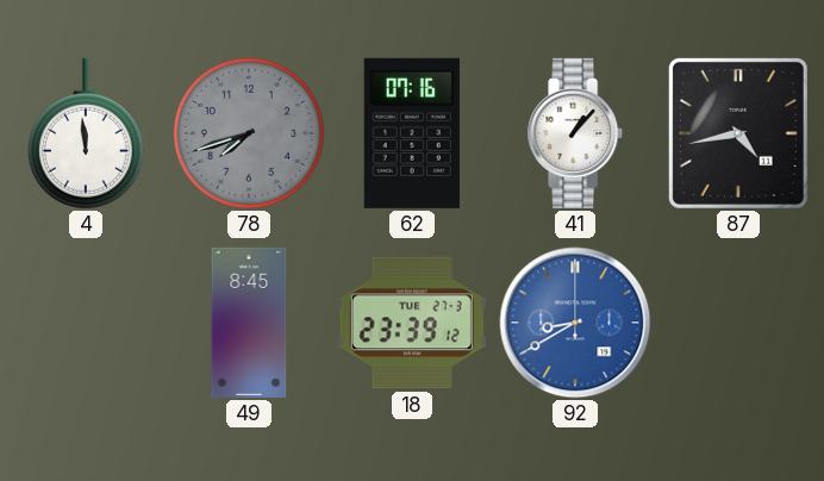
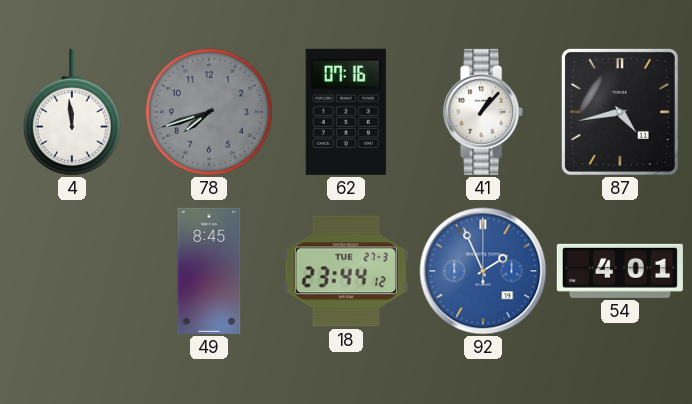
18: 23:39 -> 23:44 (346, 271)
92: 8:40 -> 1:56 (483, 271)
54: none -> 4:01 (620, 271)
